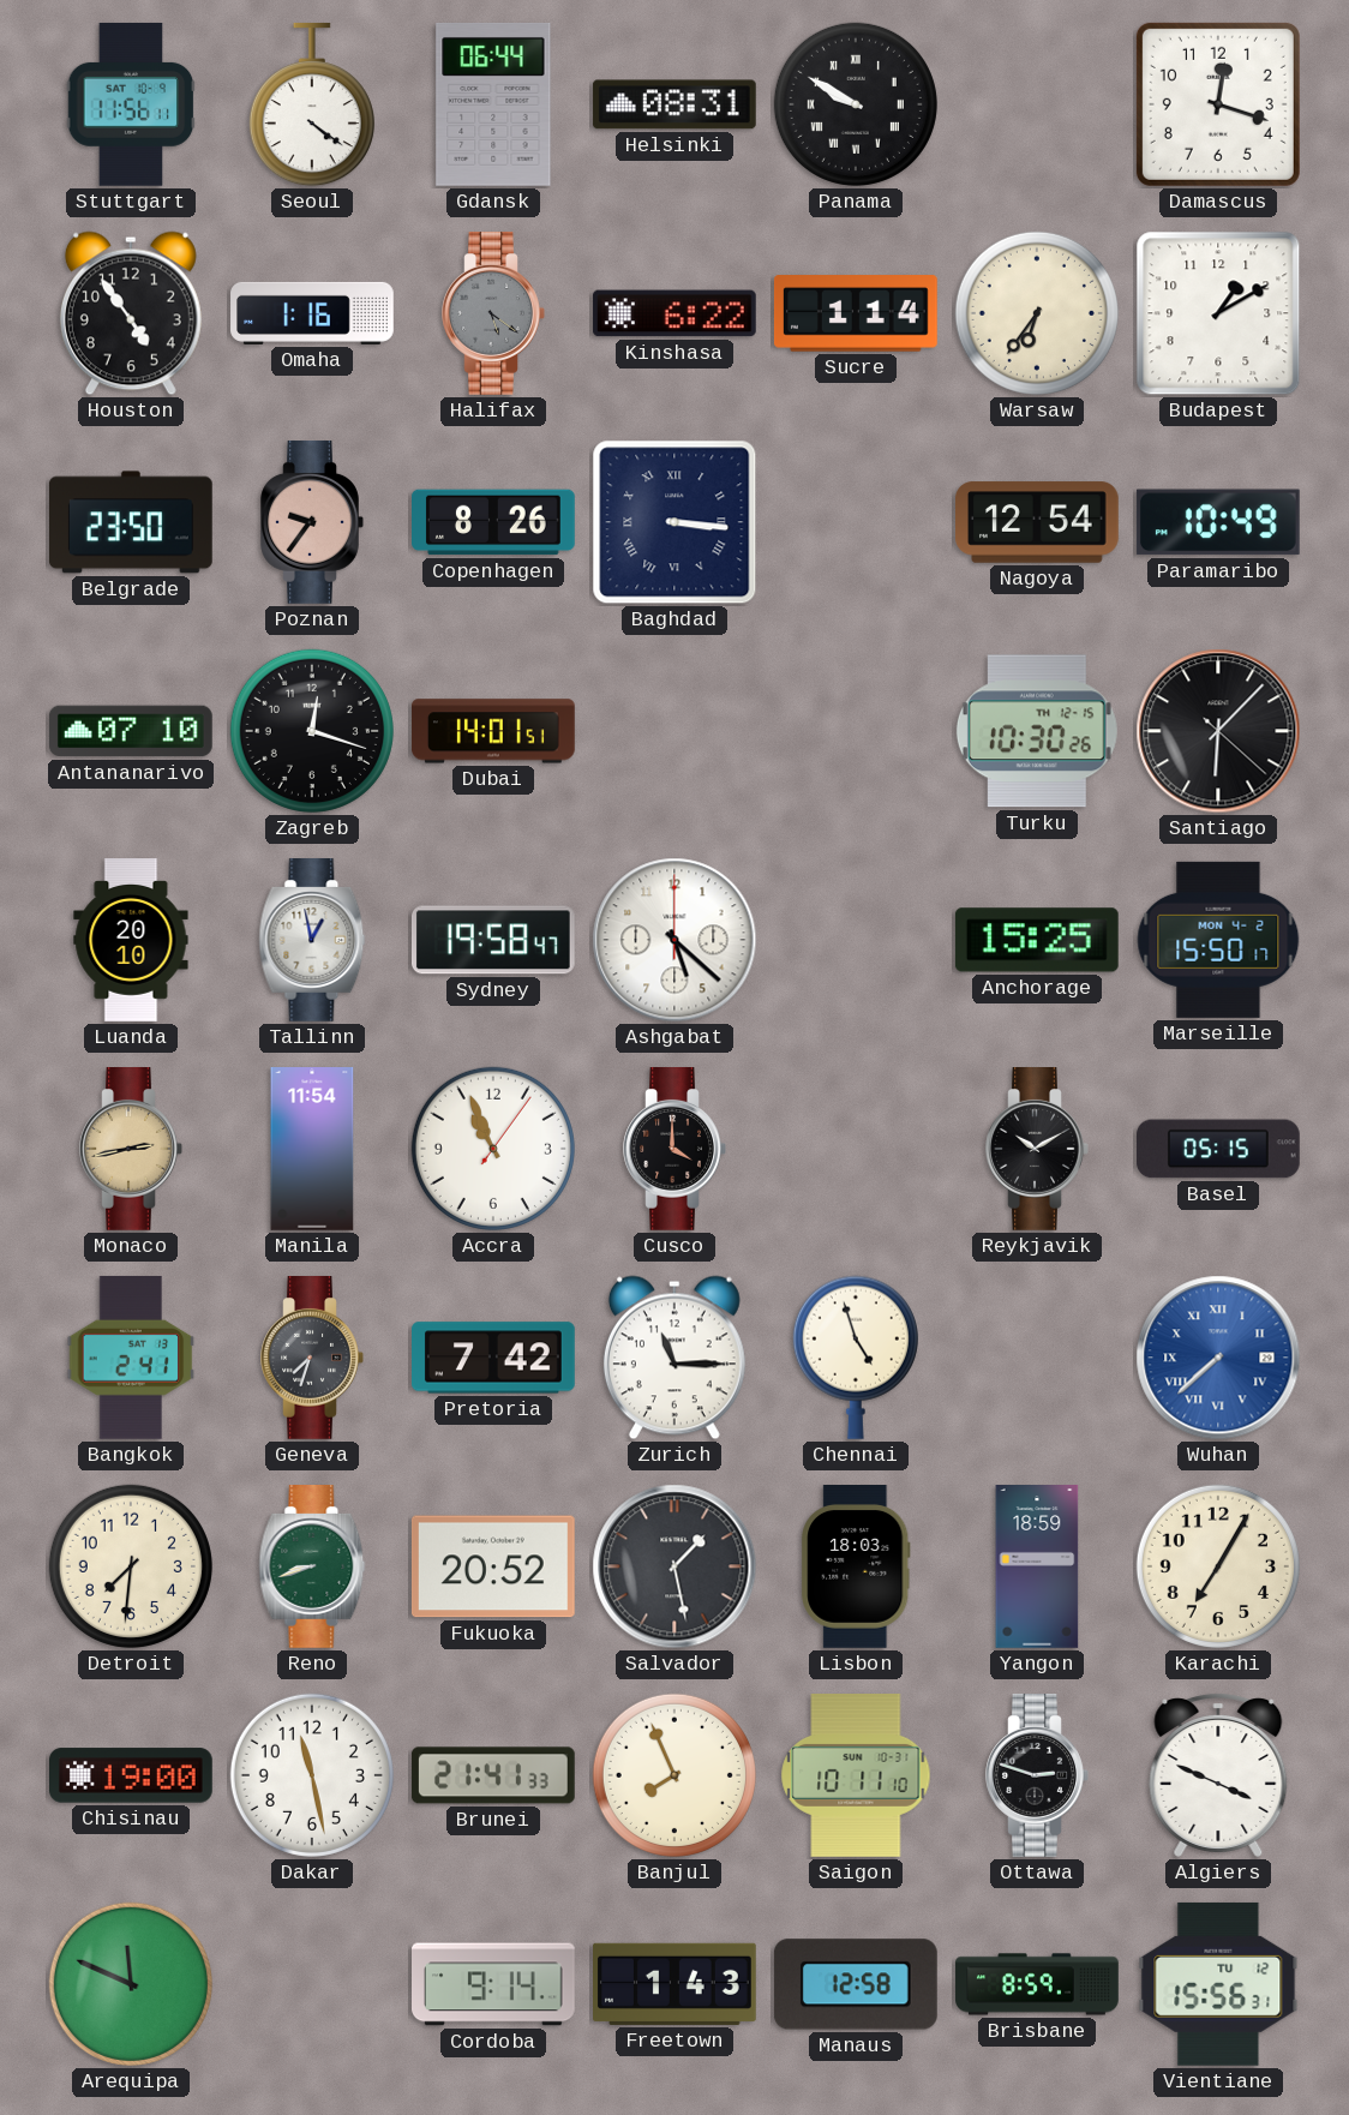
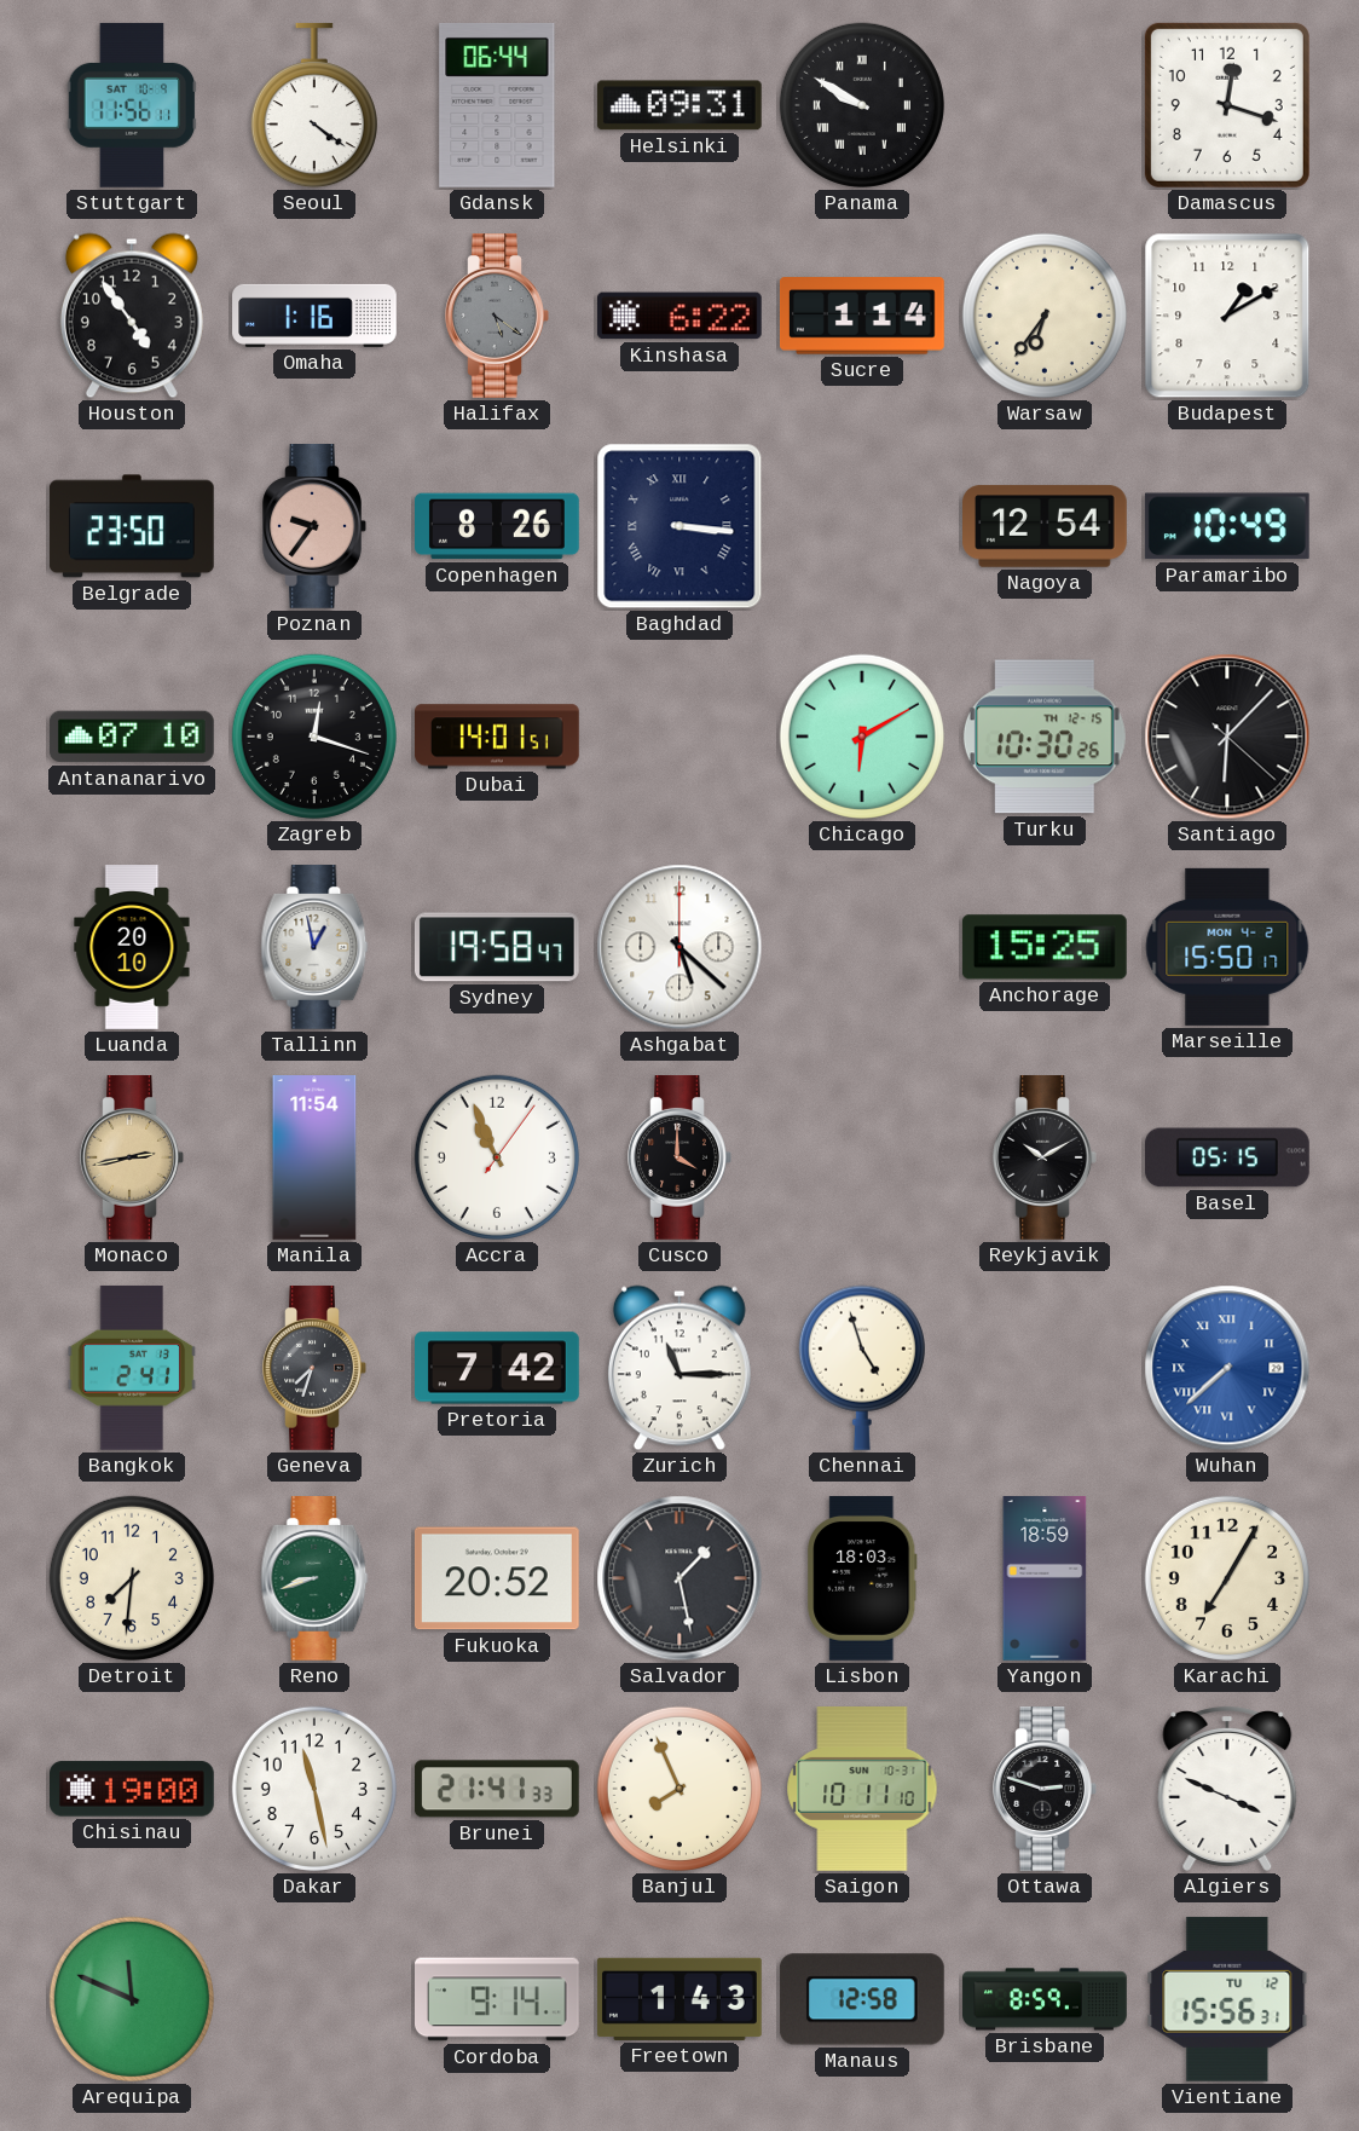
Helsinki: 08:31 -> 09:31 (679, 105)
Chicago: none -> 6:10 (862, 737)
